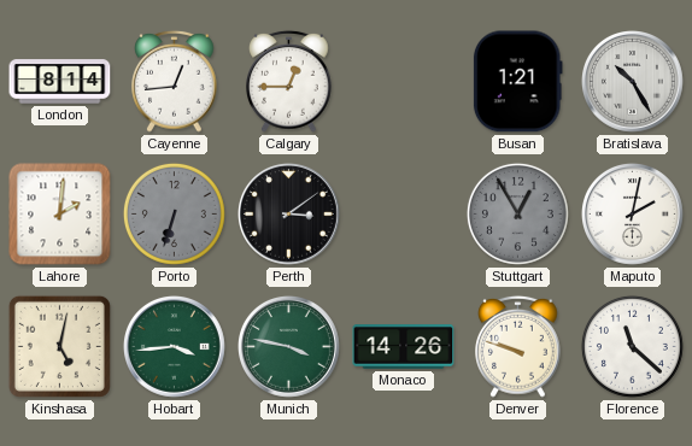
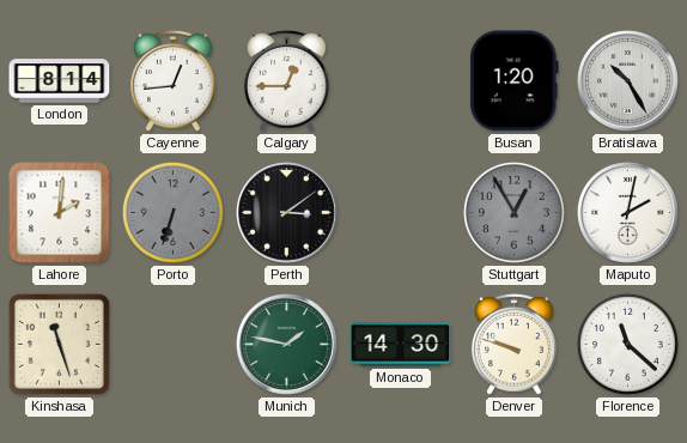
Busan: 1:21 -> 1:20 (513, 81)
Kinshasa: 5:02 -> 11:27 (59, 344)
Hobart: 3:44 -> none (175, 347)
Munich: 3:47 -> 1:47 (287, 345)
Monaco: 14:26 -> 14:30 (401, 345)
